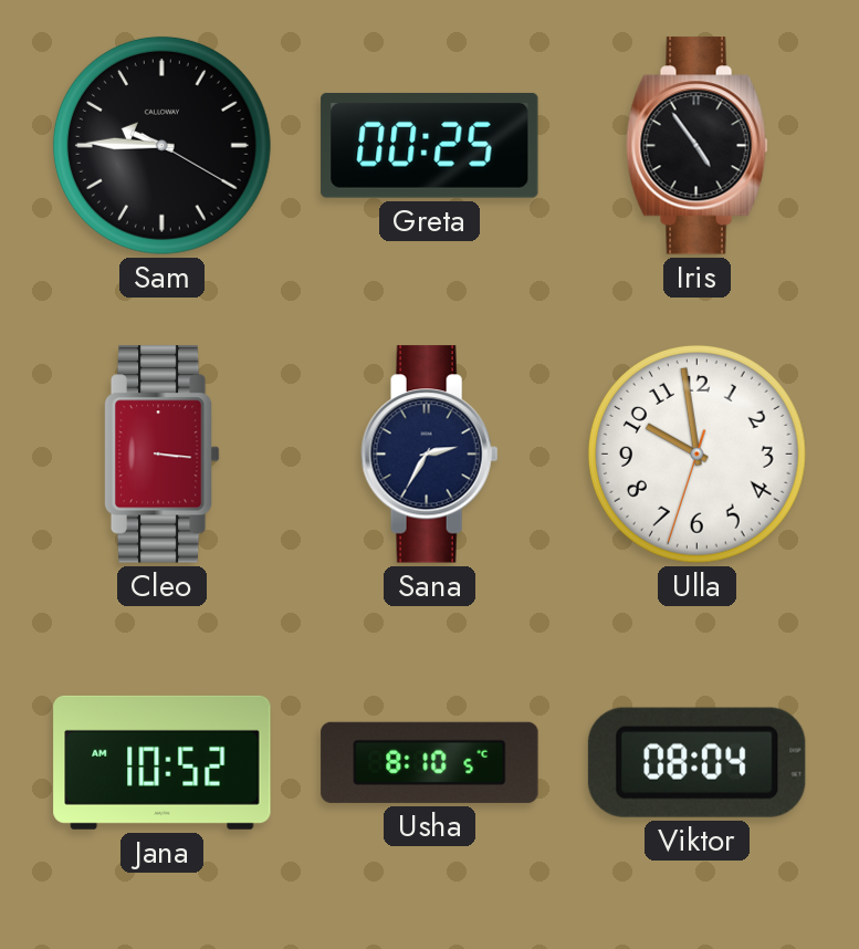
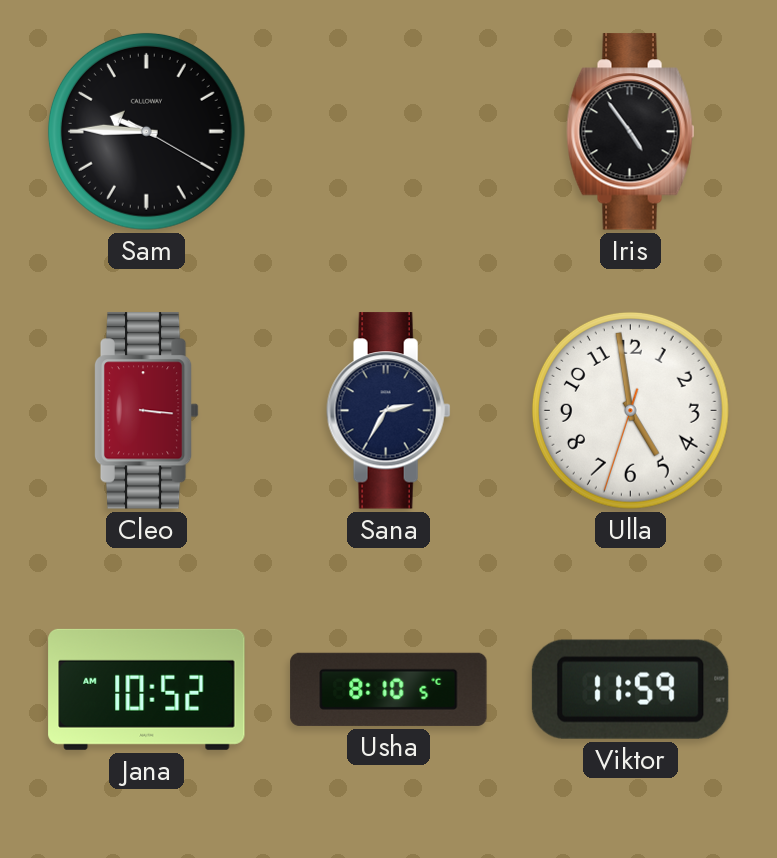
Greta: 00:25 -> none (430, 145)
Ulla: 9:58 -> 4:58 (630, 410)
Viktor: 08:04 -> 11:59 (630, 689)
